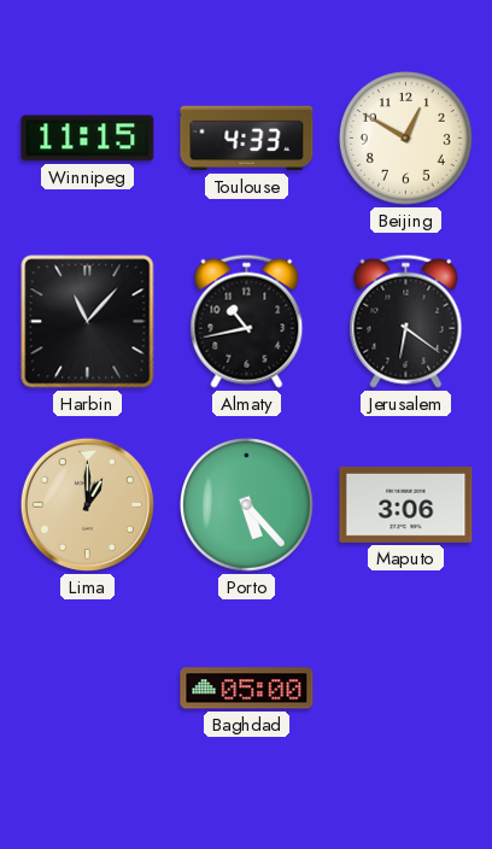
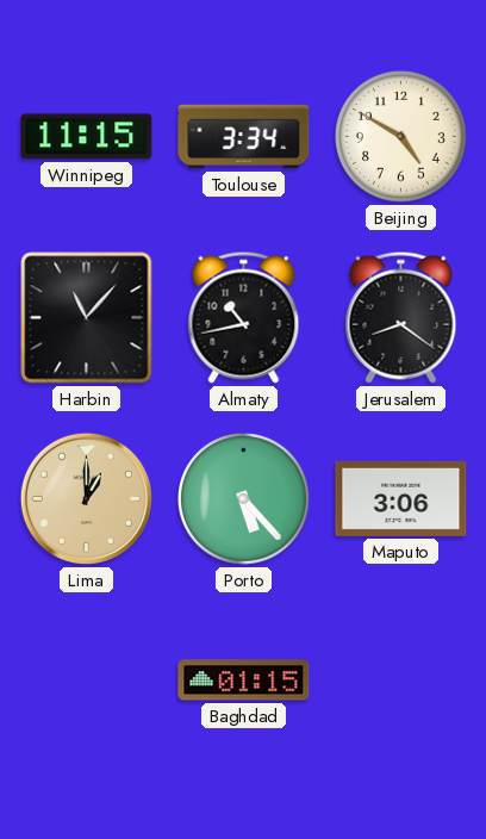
Toulouse: 4:33 -> 3:34 (244, 137)
Beijing: 12:50 -> 4:50 (401, 137)
Jerusalem: 6:21 -> 8:21 (401, 317)
Baghdad: 05:00 -> 01:15 (244, 680)
